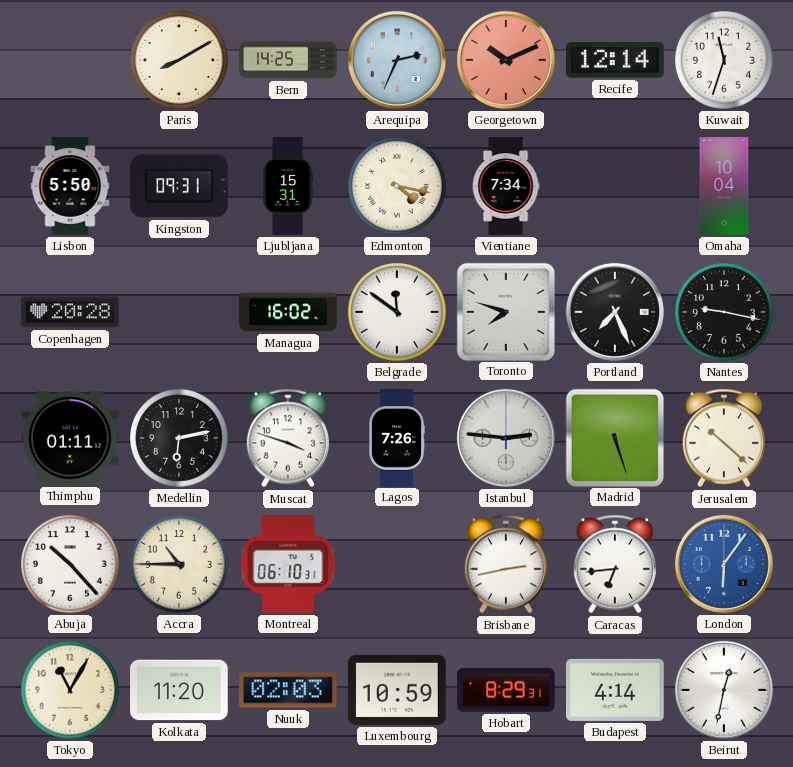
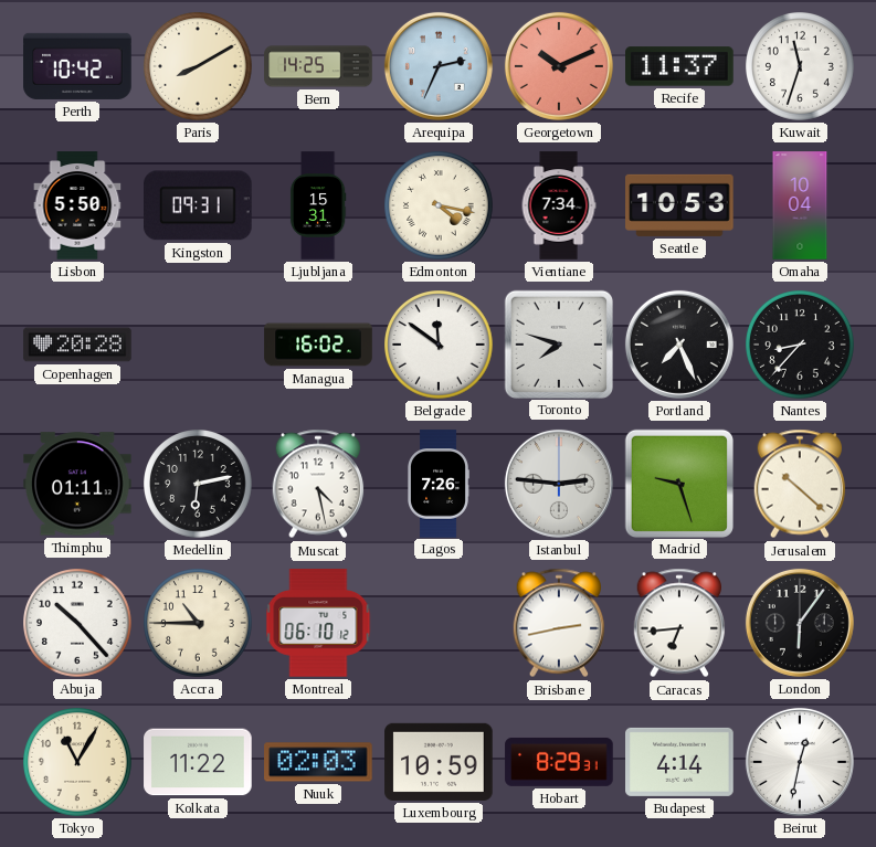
Perth: none -> 10:42 (77, 66)
Recife: 12:14 -> 11:37 (679, 66)
Seattle: none -> 10:53 (679, 205)
Nantes: 9:17 -> 8:37 (801, 346)
Muscat: 3:48 -> 4:28 (318, 484)
Madrid: 5:27 -> 9:27 (678, 483)
Montreal: 06:10:31 -> 06:10:12 (318, 623)
London dial: blue -> black (800, 623)
Kolkata: 11:20 -> 11:22 (198, 762)
